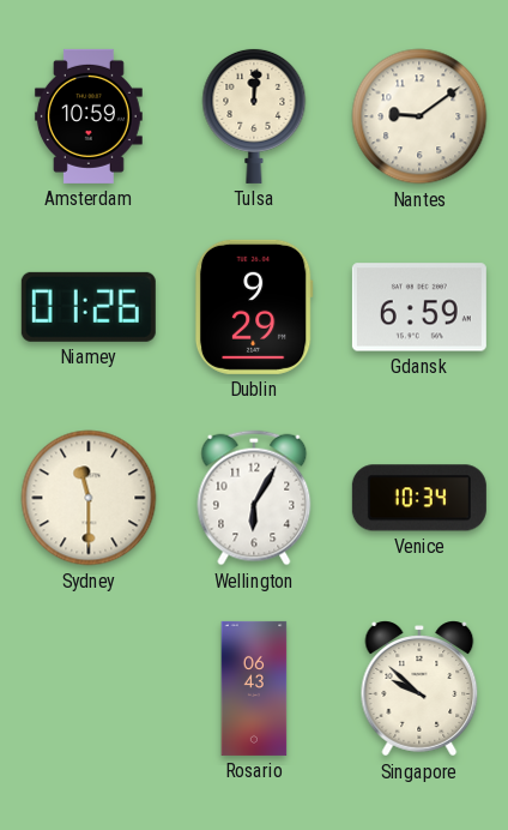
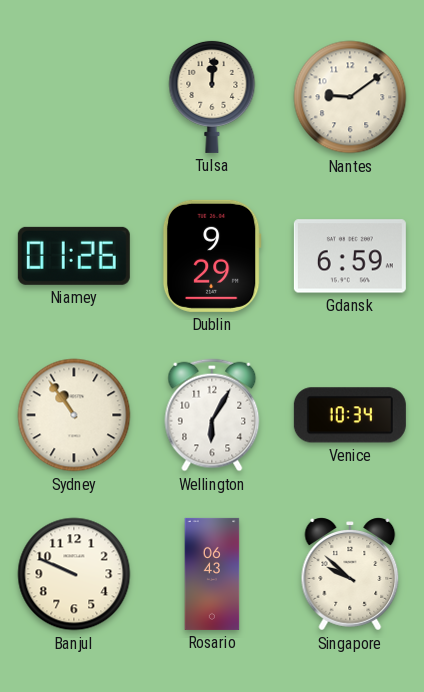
Amsterdam: 10:59 -> none (89, 116)
Sydney: 11:30 -> 10:54 (74, 415)
Banjul: none -> 9:49 (74, 574)
